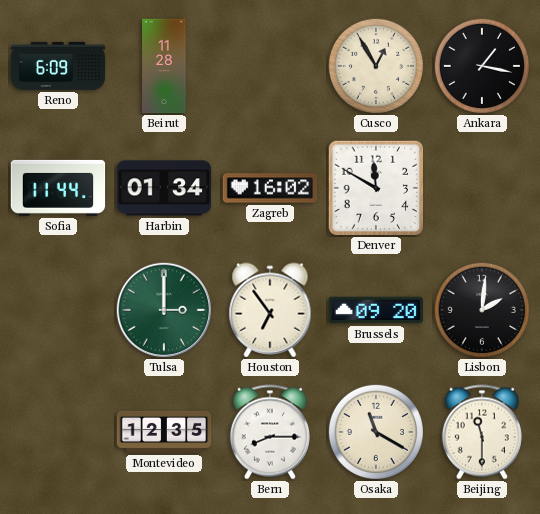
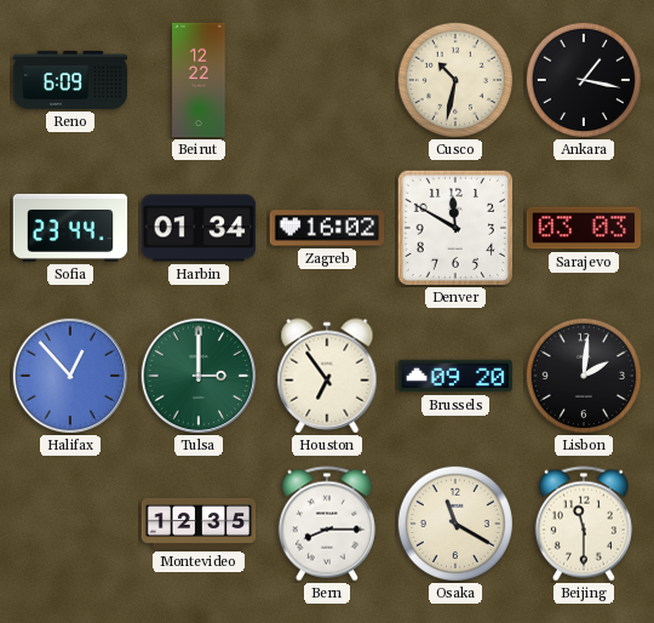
Beirut: 11:28 -> 12:22 (199, 80)
Cusco: 12:55 -> 10:32 (455, 80)
Sofia: 11:44 -> 23:44 (70, 228)
Sarajevo: none -> 03:03 (584, 228)
Halifax: none -> 12:53 (70, 376)
